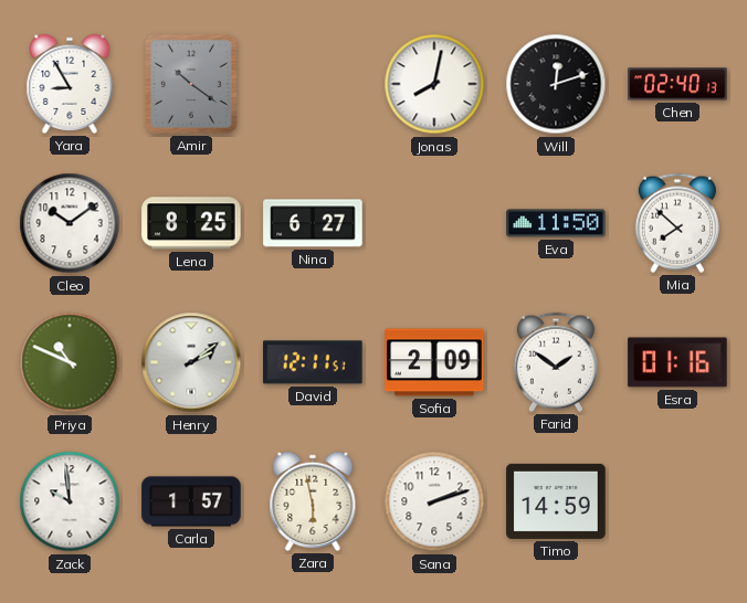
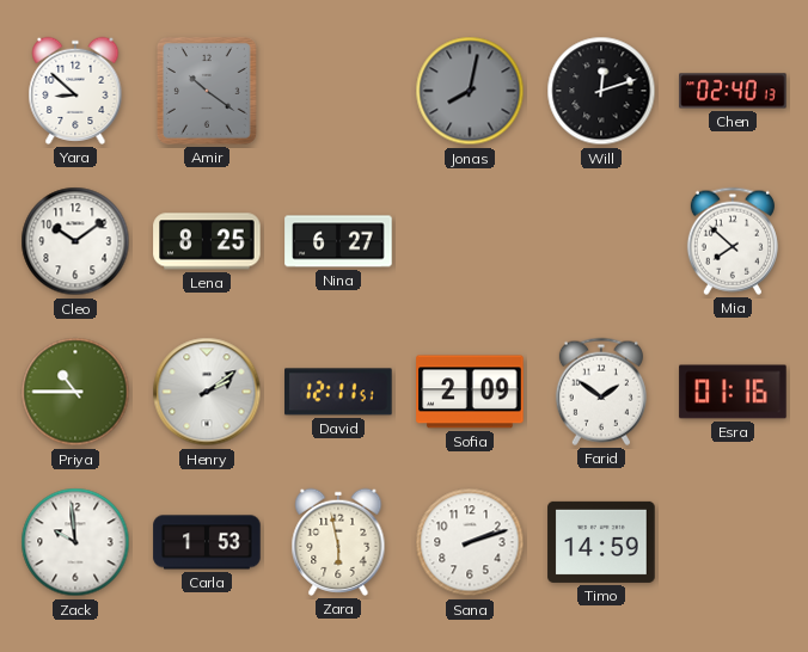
Yara: 8:55 -> 8:52 (75, 91)
Jonas dial: white -> grey (470, 91)
Eva: 11:50 -> none (556, 223)
Priya: 10:49 -> 10:45 (75, 392)
Carla: 1:57 -> 1:53 (207, 542)
